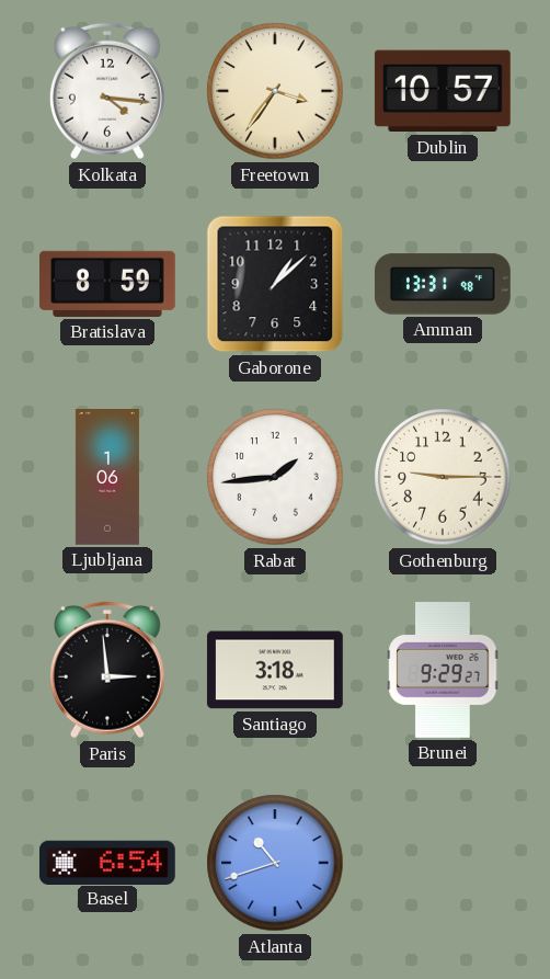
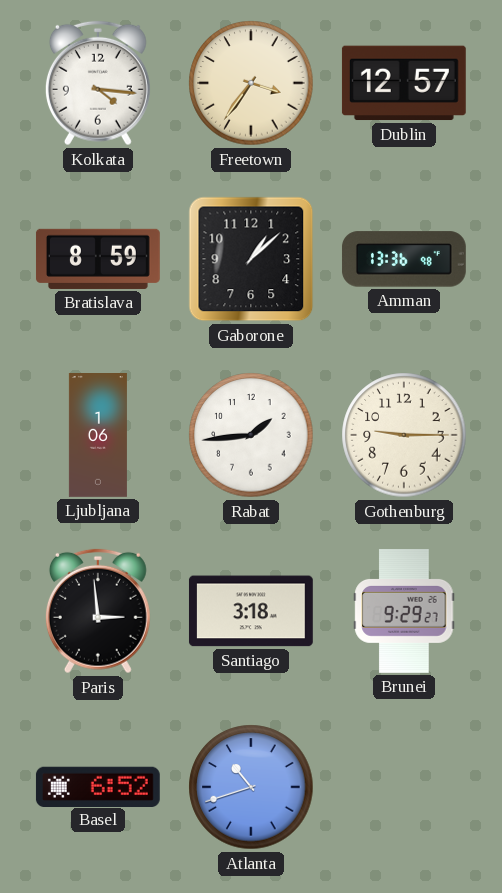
Dublin: 10:57 -> 12:57 (404, 83)
Amman: 13:31 -> 13:36 (404, 259)
Basel: 6:54 -> 6:52 (98, 786)
